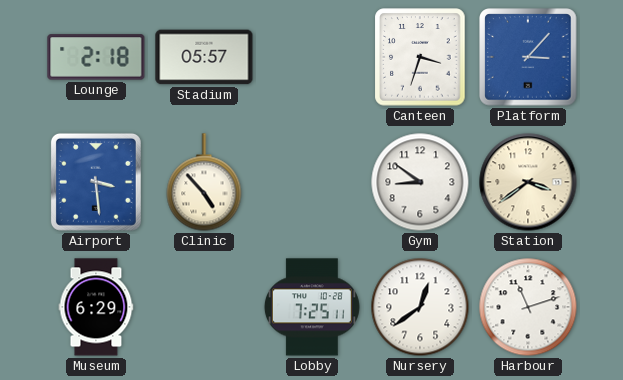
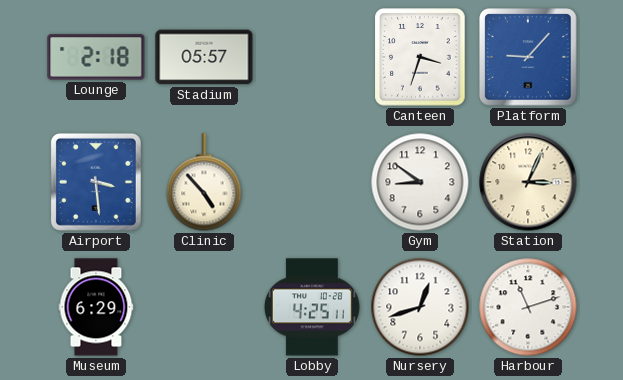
Platform: 3:07 -> 9:07 (528, 57)
Station: 3:39 -> 3:04 (528, 182)
Lobby: 7:25 -> 4:25 (312, 307)
Nursery: 12:39 -> 12:42 (420, 307)
